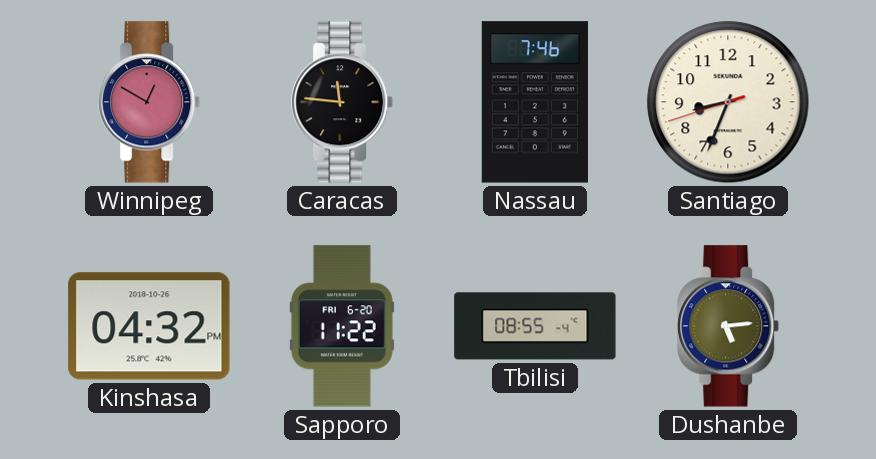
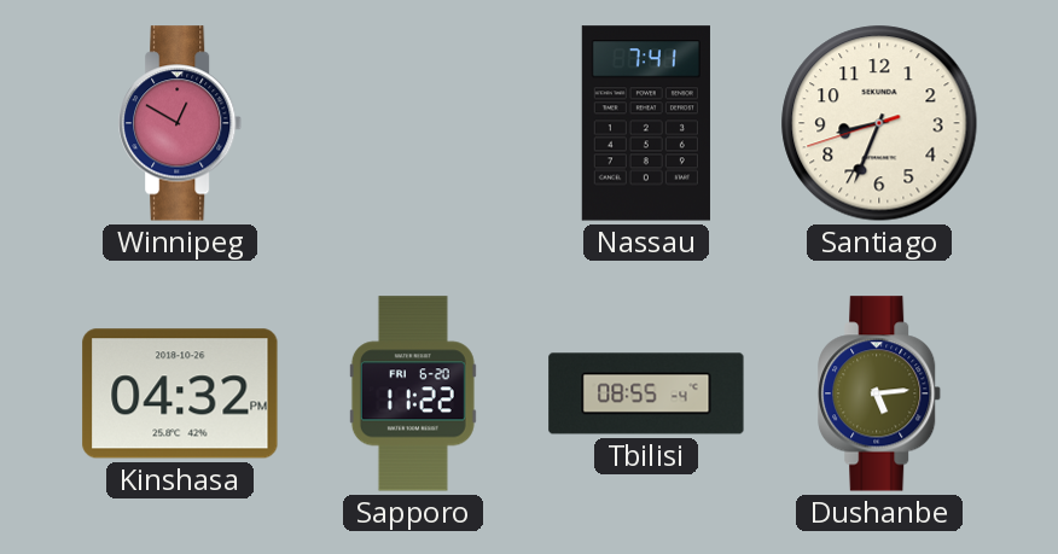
Caracas: 11:46 -> none (343, 102)
Nassau: 7:46 -> 7:41 (646, 123)
